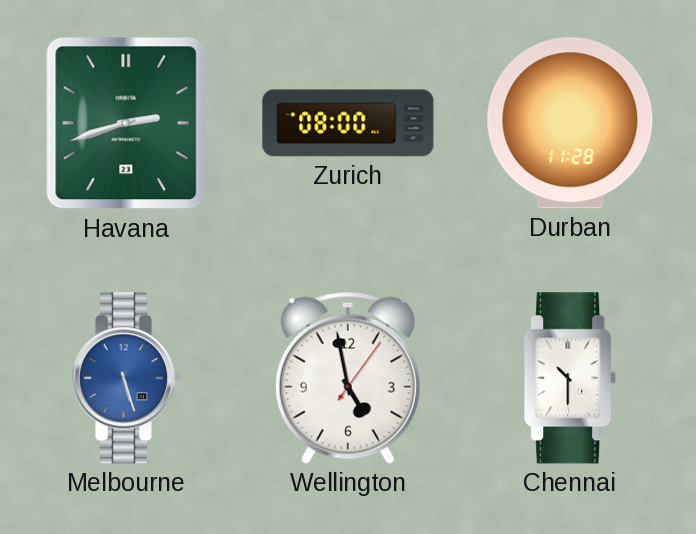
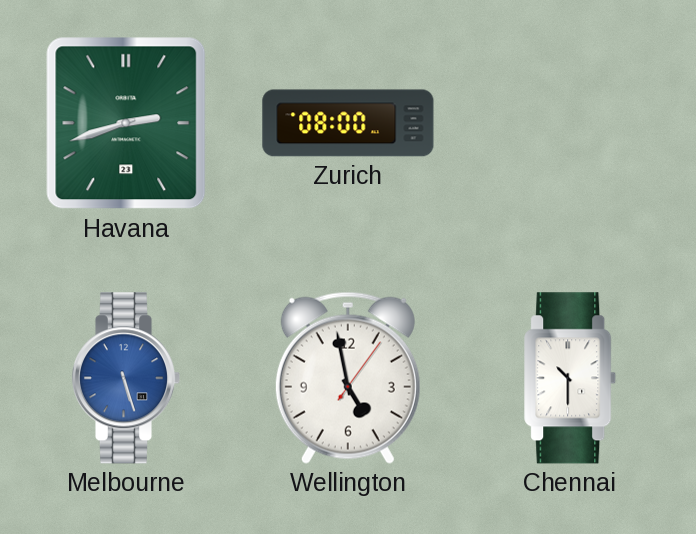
Durban: 11:28 -> none (570, 123)
